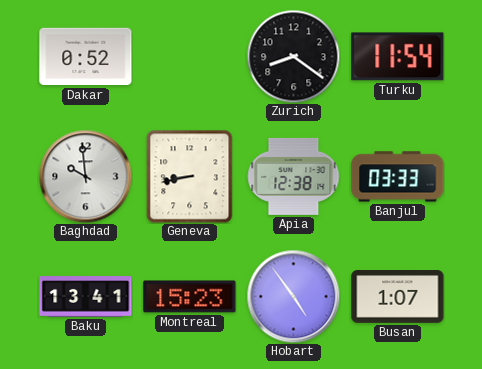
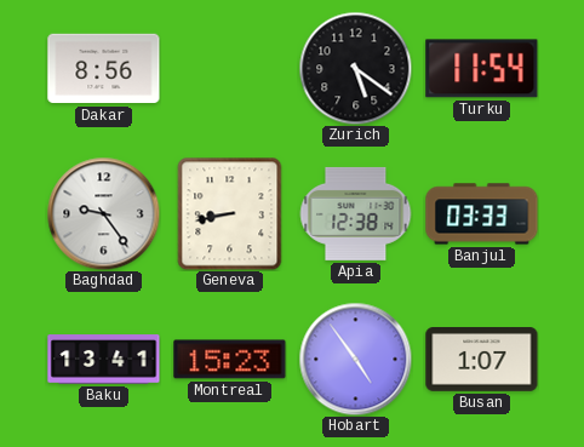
Dakar: 0:52 -> 8:56 (104, 69)
Zurich: 8:21 -> 5:21 (355, 68)
Baghdad: 9:59 -> 9:24 (103, 213)
